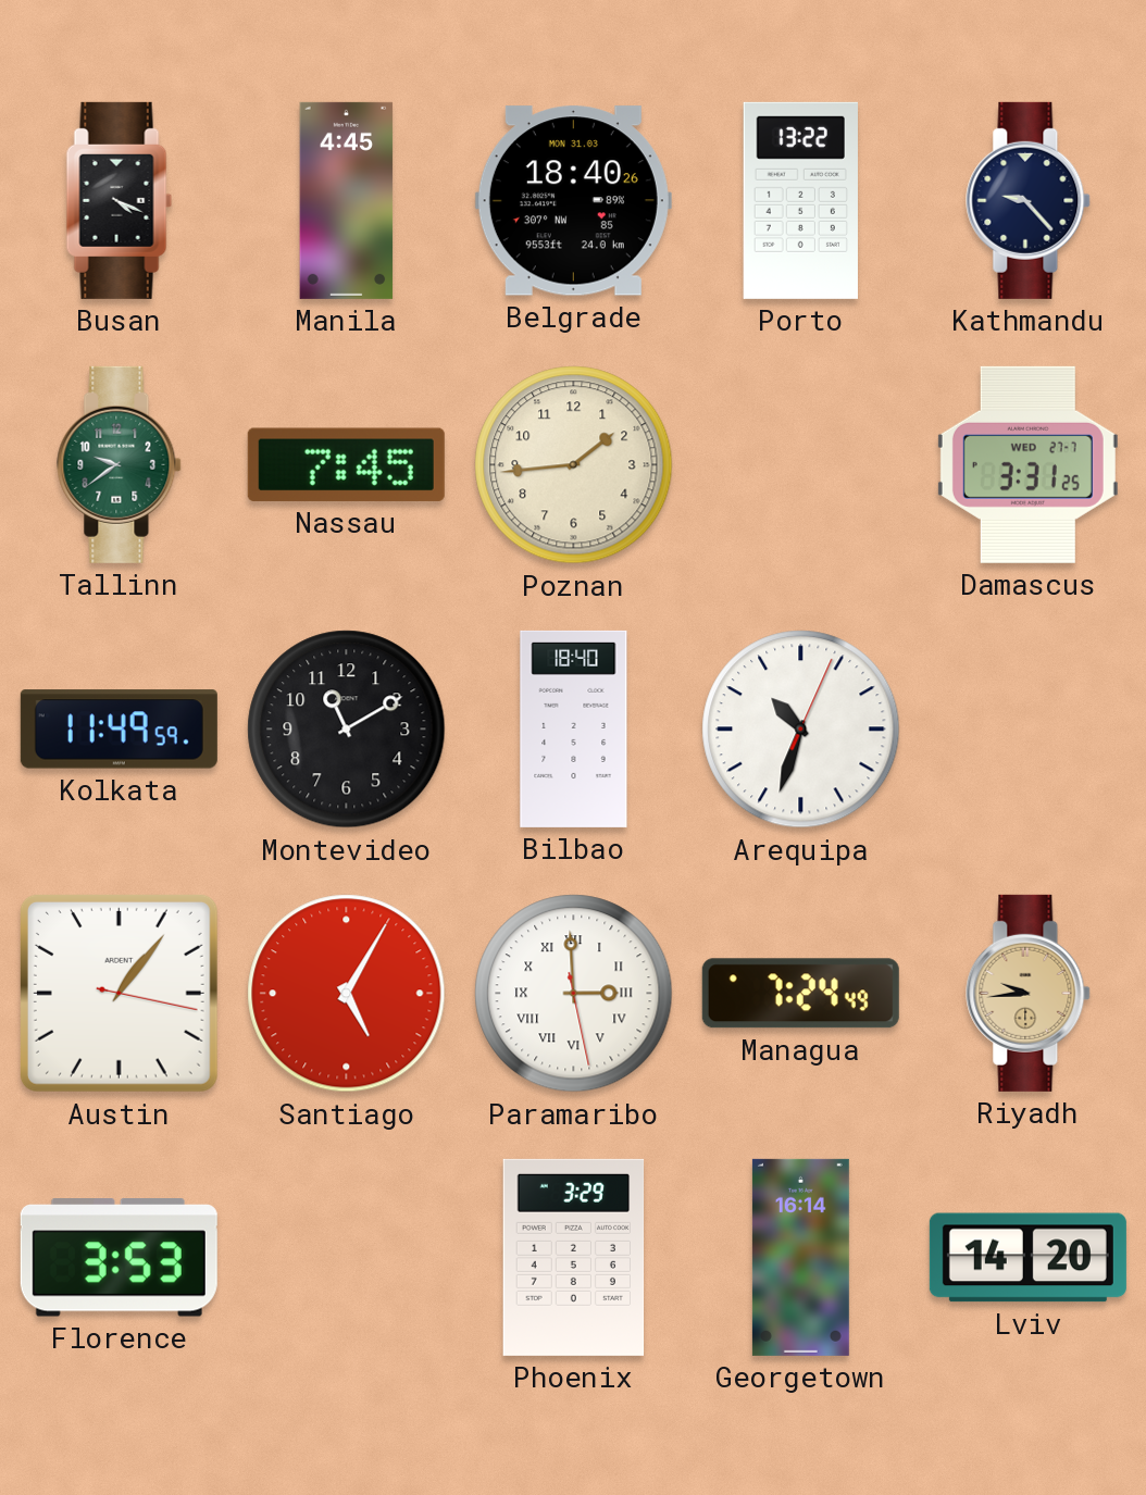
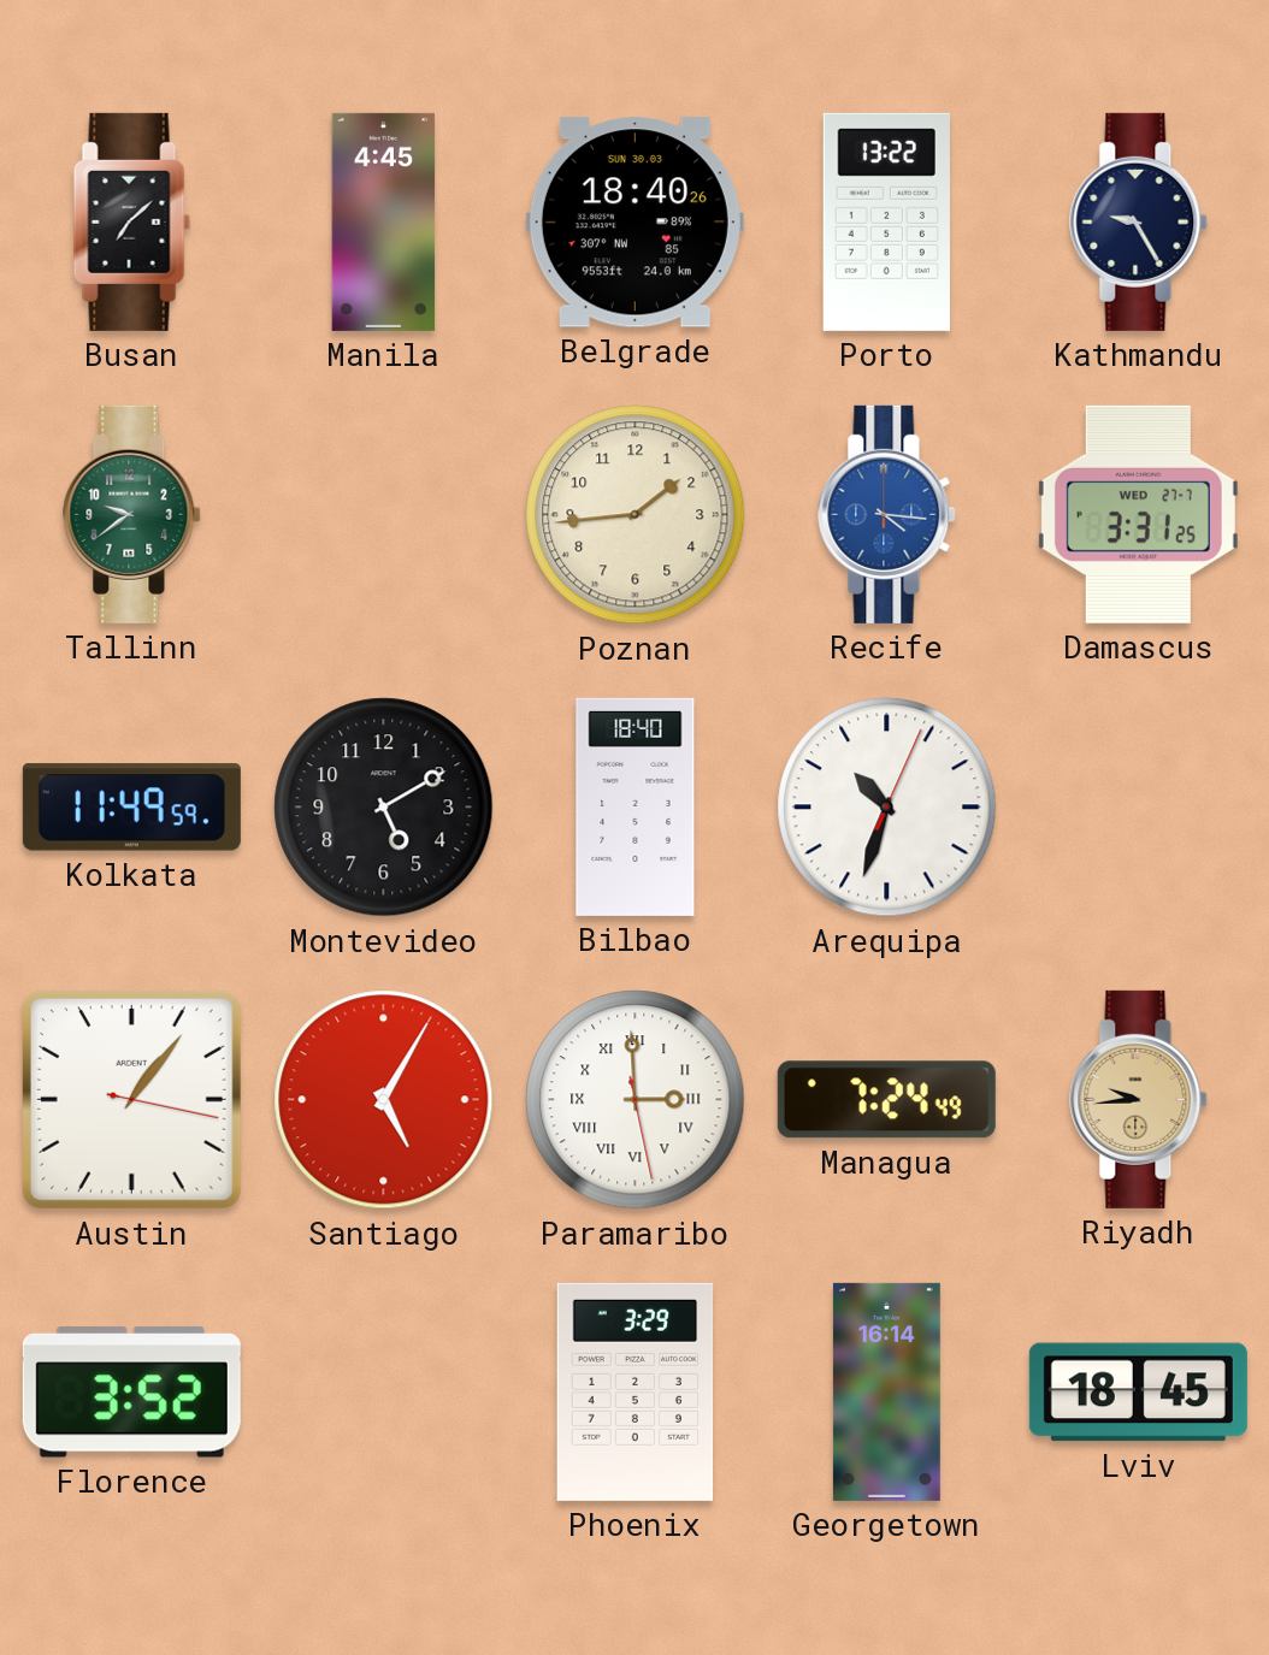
Busan: 4:19 -> 7:08 (132, 221)
Belgrade date: MON 31.03 -> SUN 30.03 (634, 223)
Kathmandu: 9:23 -> 9:25 (1139, 221)
Nassau: 7:45 -> none (346, 464)
Recife: none -> 4:16 (887, 514)
Montevideo: 11:10 -> 5:10 (384, 808)
Florence: 3:53 -> 3:52 (131, 1393)
Lviv: 14:20 -> 18:45 (1138, 1393)
